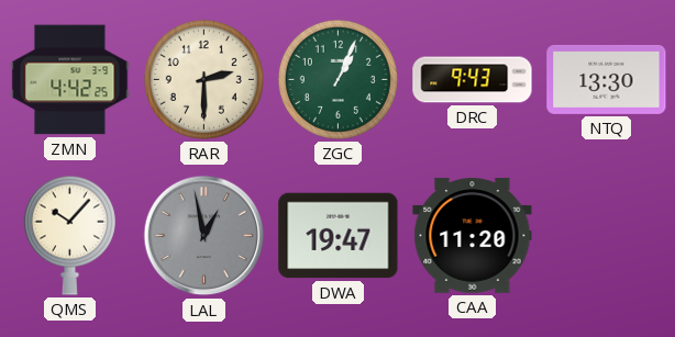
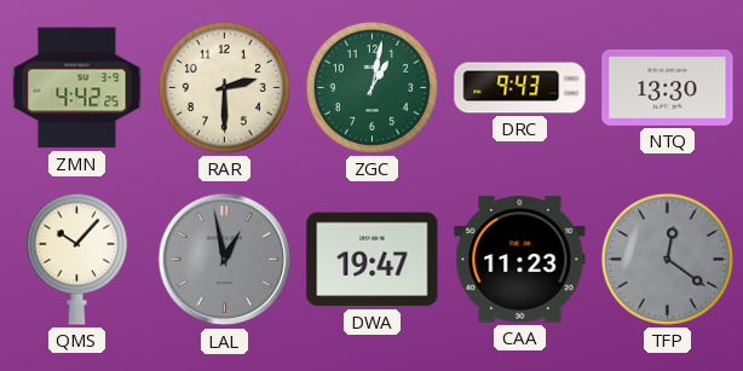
ZGC: 1:04 -> 1:02 (372, 87)
CAA: 11:20 -> 11:23 (520, 260)
TFP: none -> 12:21 (667, 259)
